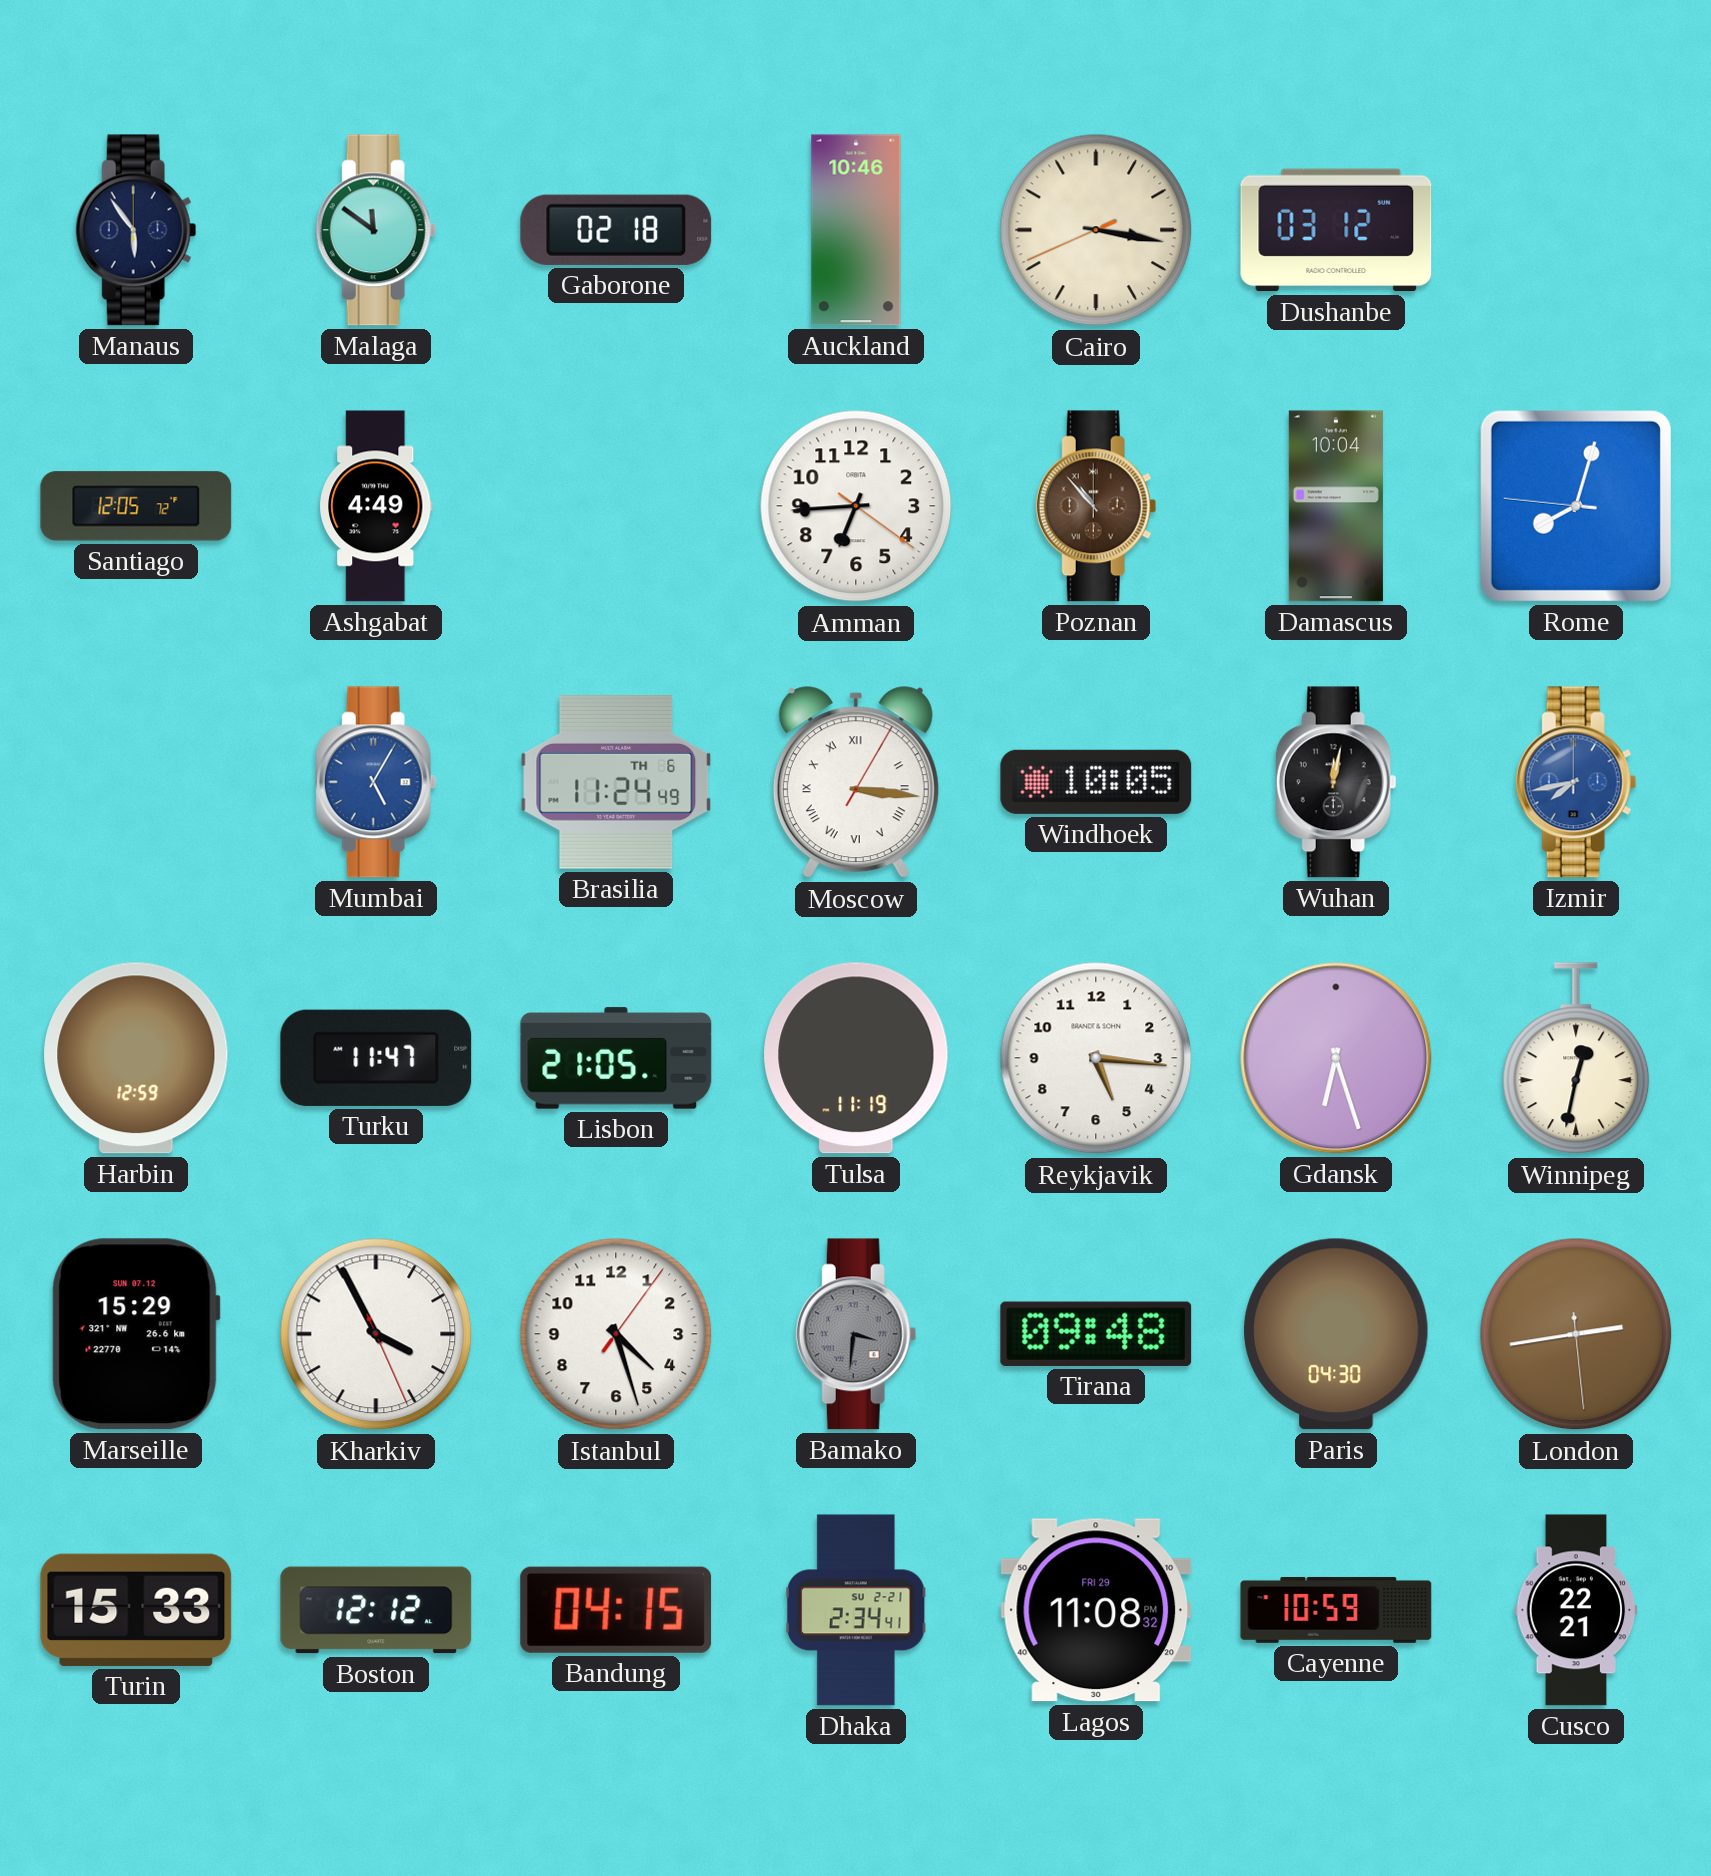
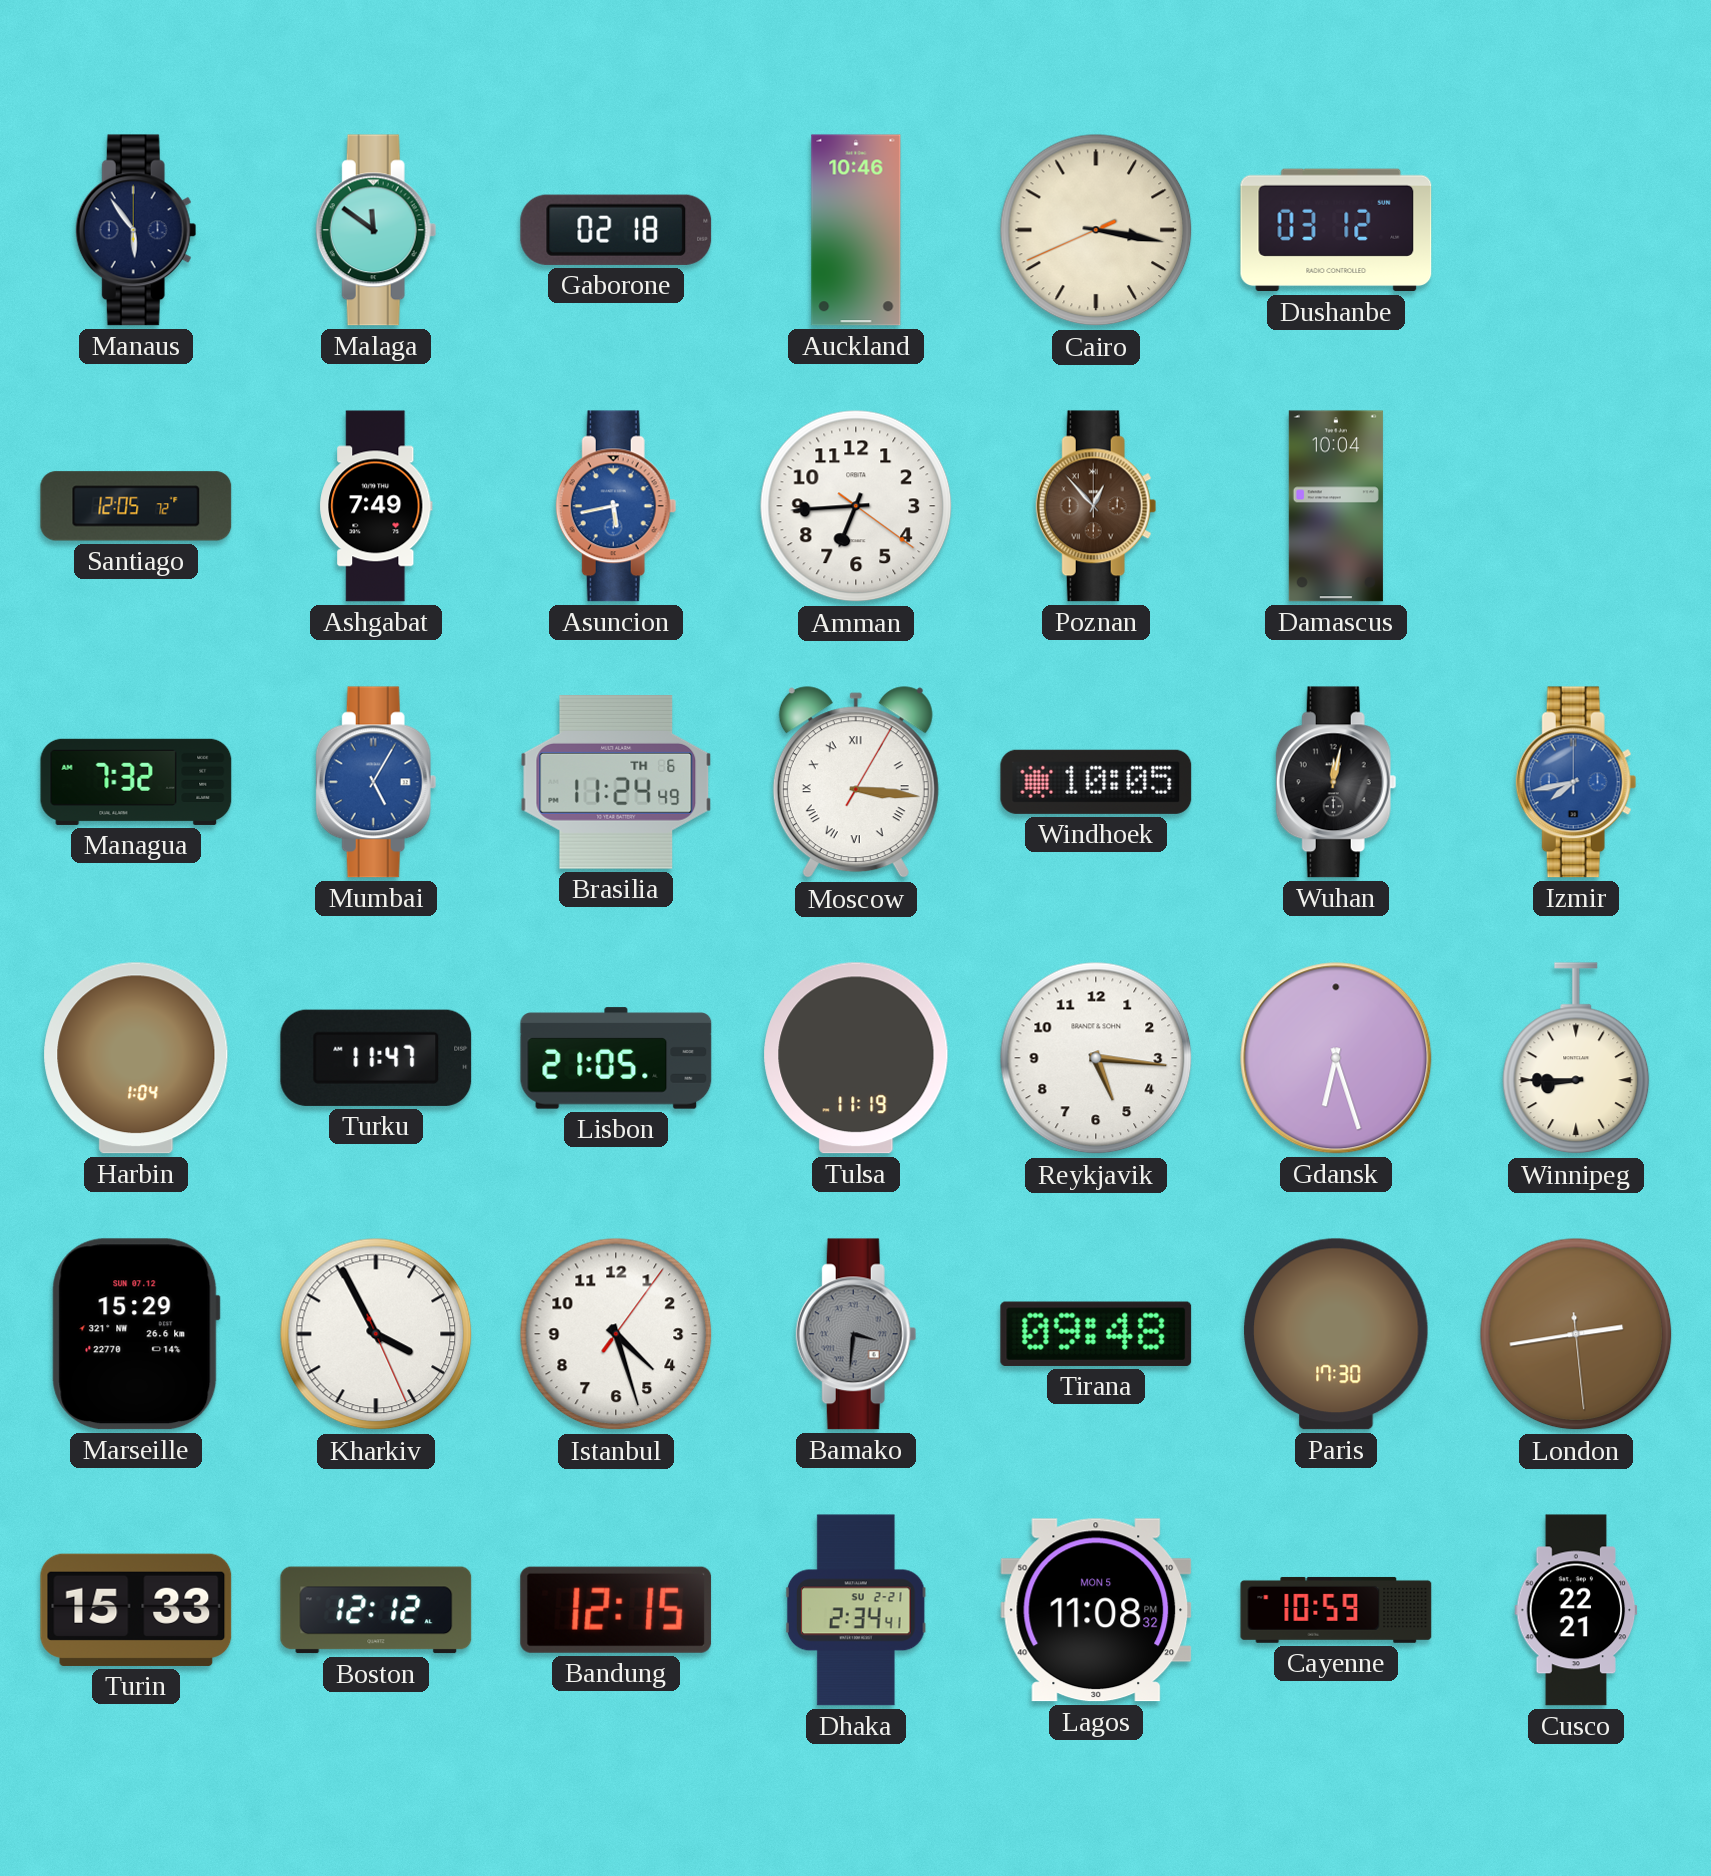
Ashgabat: 4:49 -> 7:49 (376, 506)
Asuncion: none -> 5:43 (616, 506)
Poznan: 10:53 -> 12:53 (1096, 506)
Rome: 8:02 -> none (1576, 506)
Managua: none -> 7:32 (136, 782)
Harbin: 12:59 -> 1:04 (136, 1058)
Winnipeg: 12:32 -> 8:45 (1576, 1059)
Paris: 04:30 -> 17:30 (1336, 1334)
Bandung: 04:15 -> 12:15 (616, 1610)
Lagos date: FRI 29 -> MON 5 (1096, 1610)
